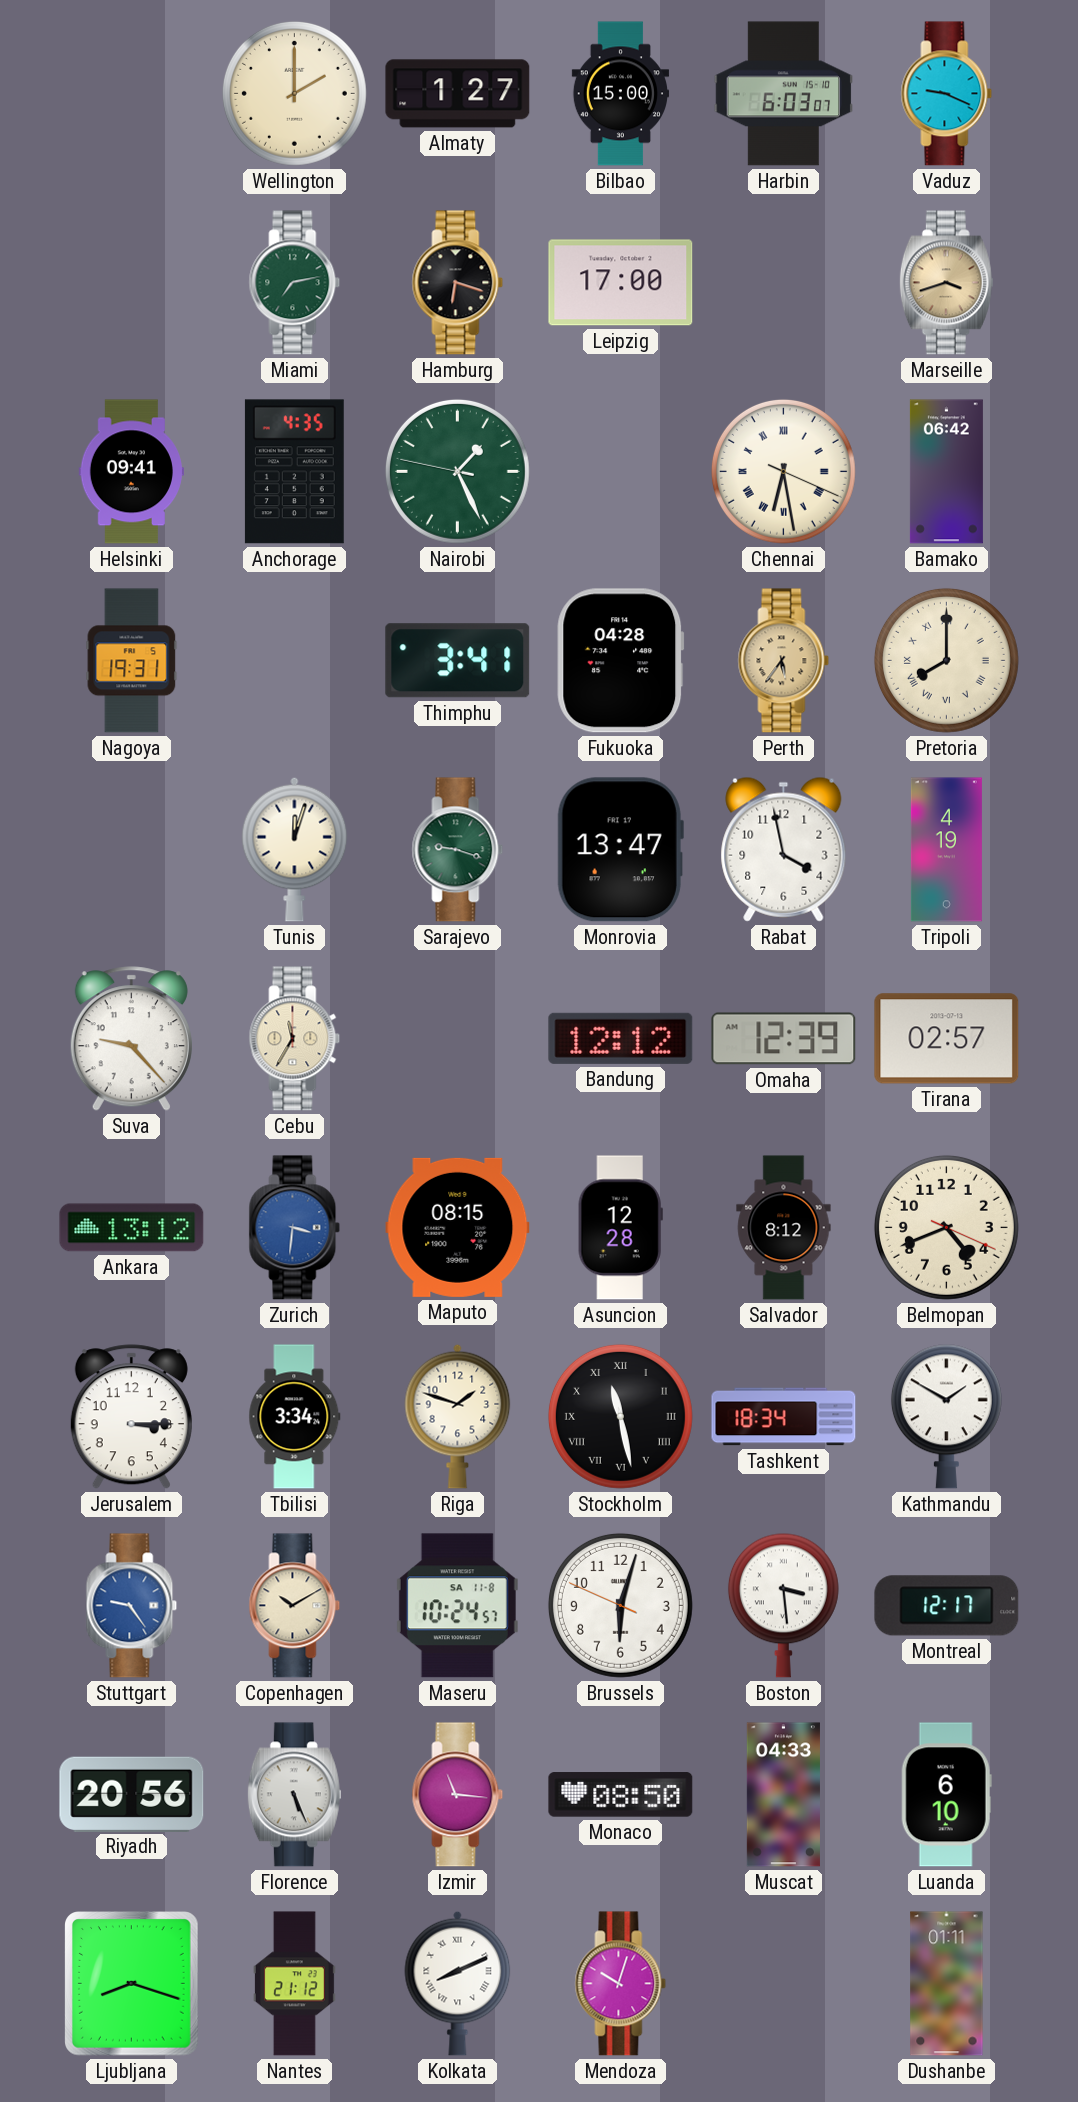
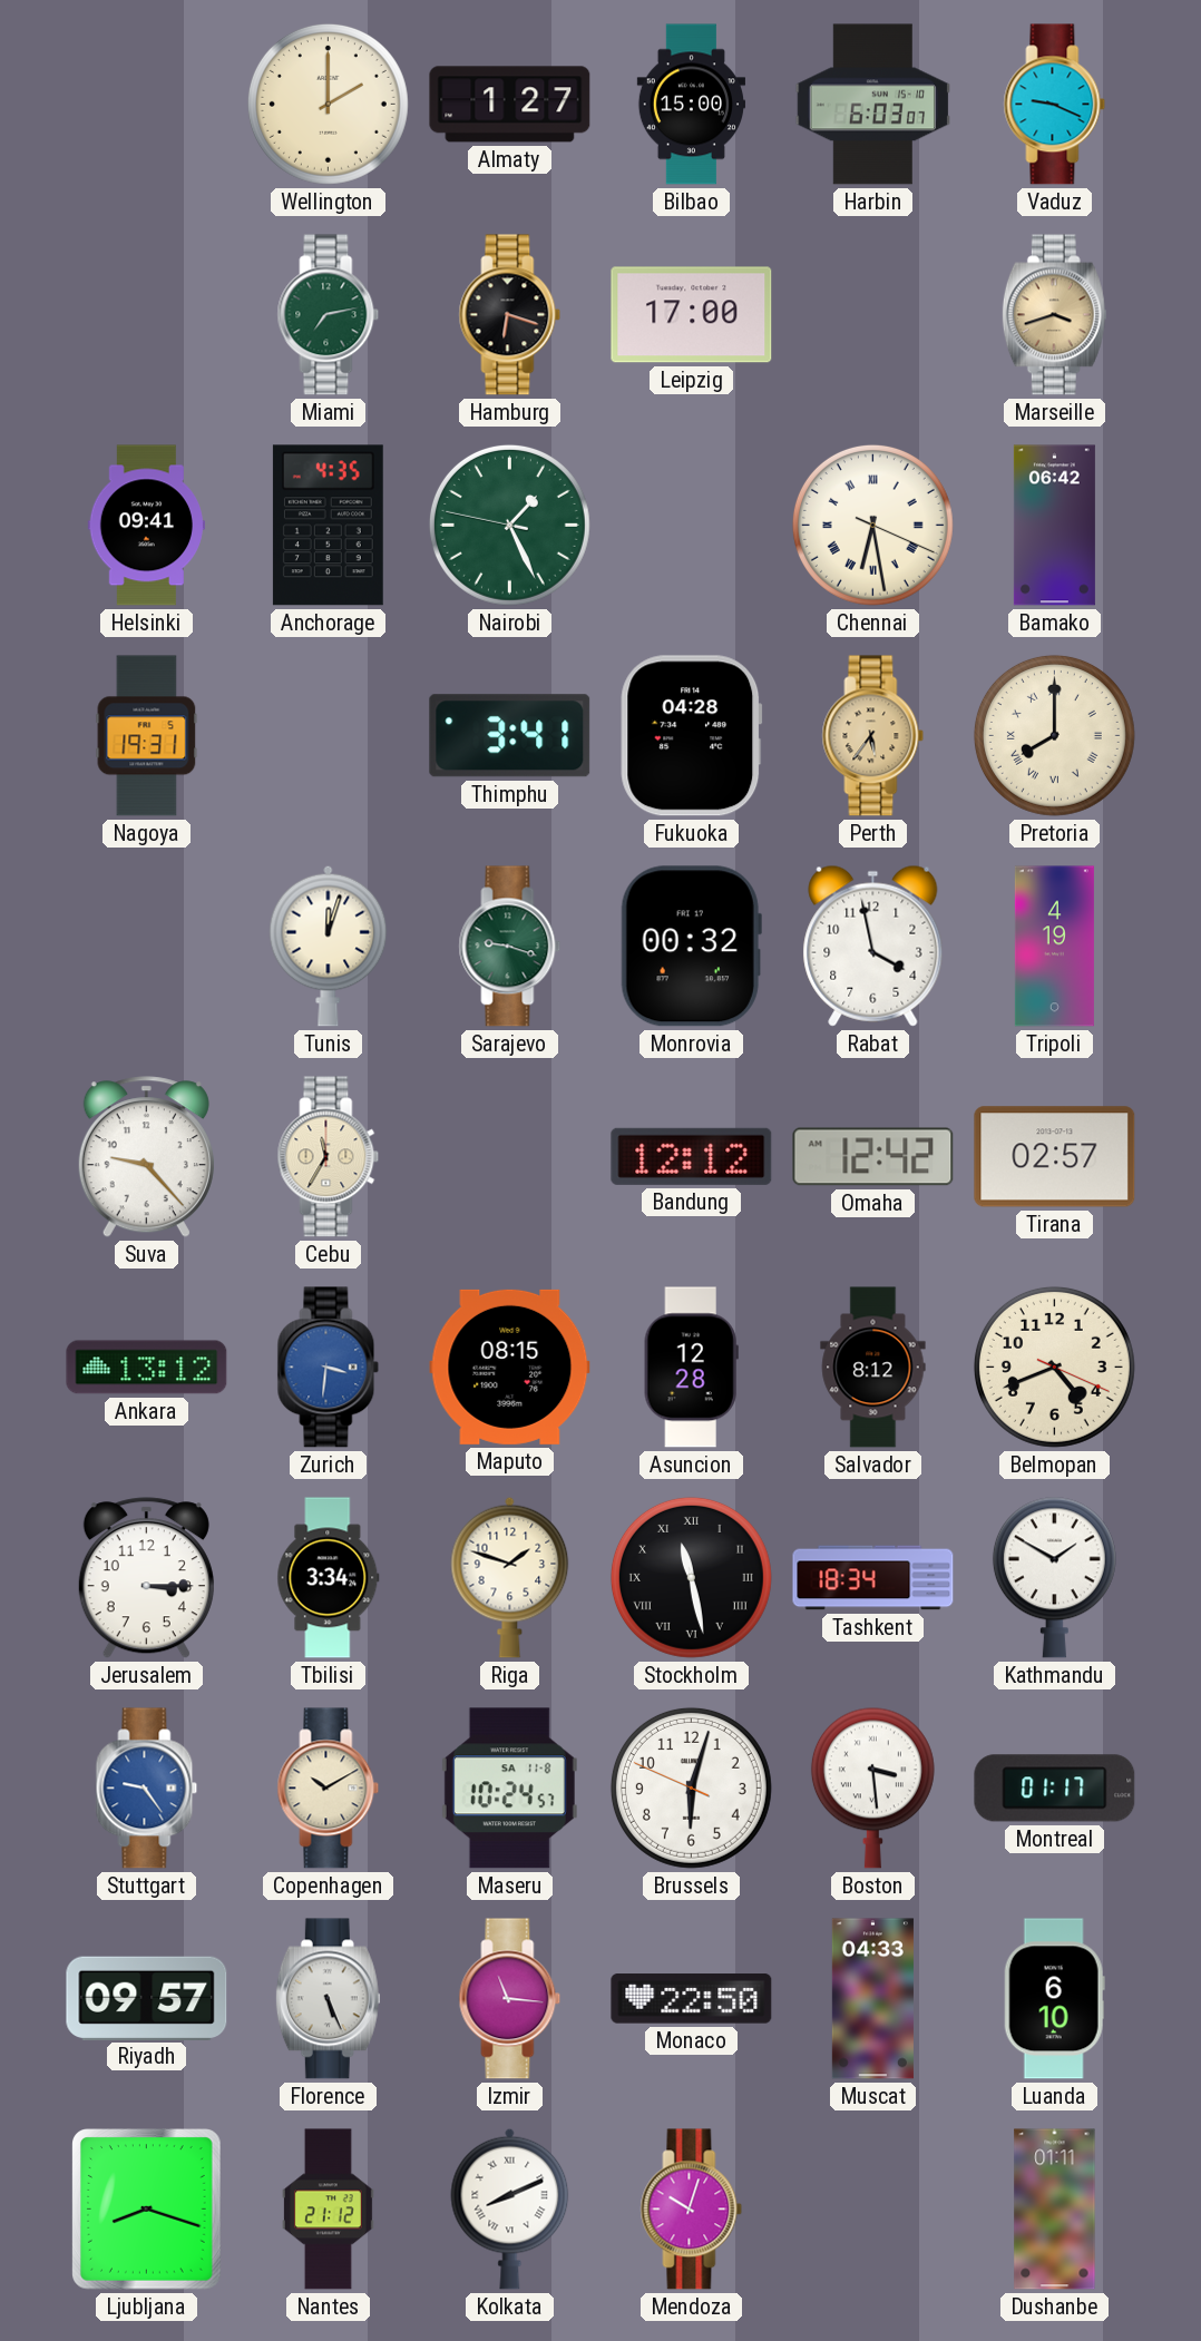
Monrovia: 13:47 -> 00:32 (691, 947)
Omaha: 12:39 -> 12:42 (873, 1157)
Montreal: 12:17 -> 01:17 (1055, 1789)
Riyadh: 20:56 -> 09:57 (147, 1998)
Monaco: 08:50 -> 22:50 (692, 1999)
